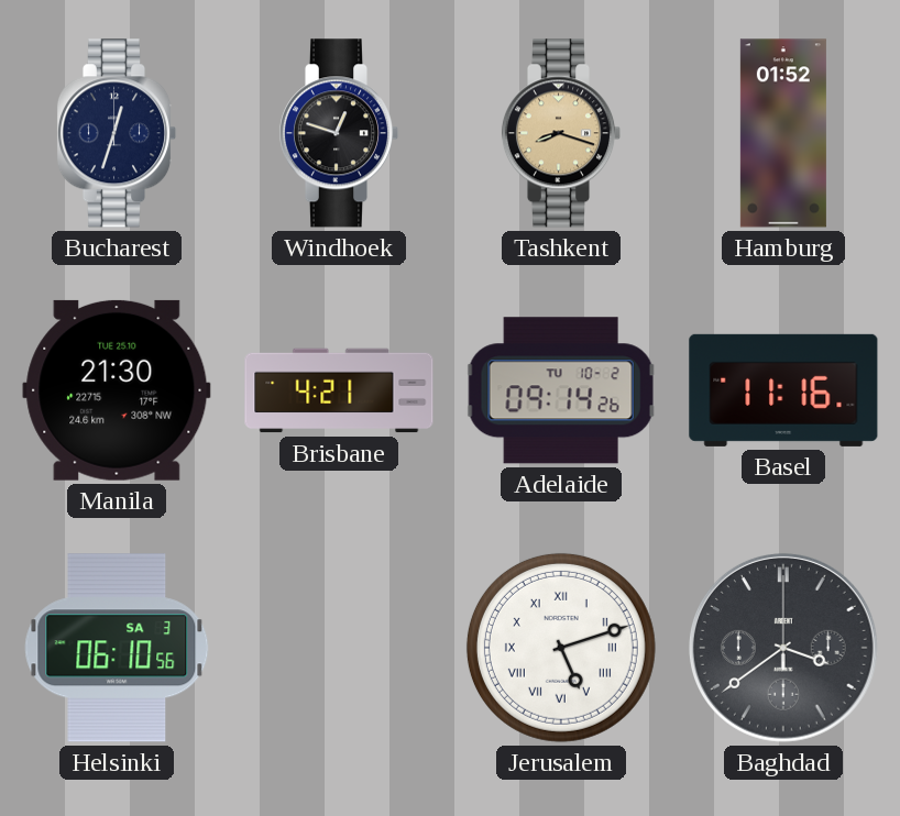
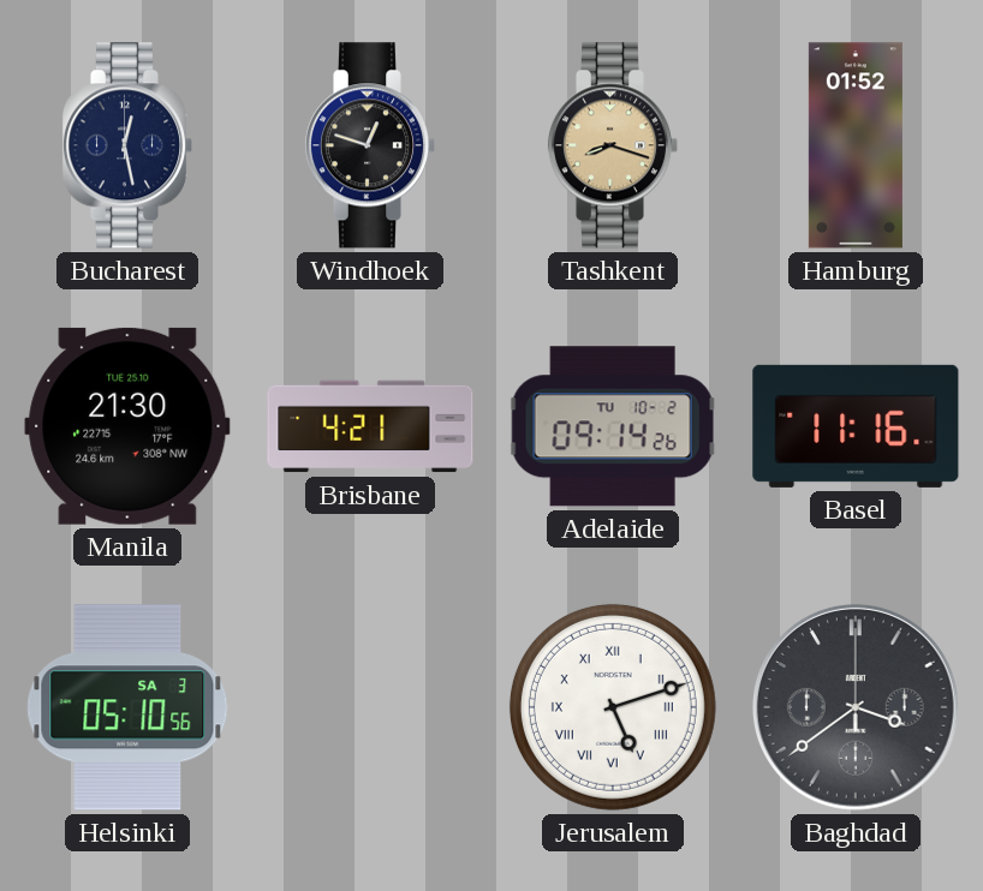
Bucharest: 12:33 -> 12:28 (127, 145)
Helsinki: 06:10 -> 05:10 (127, 707)
